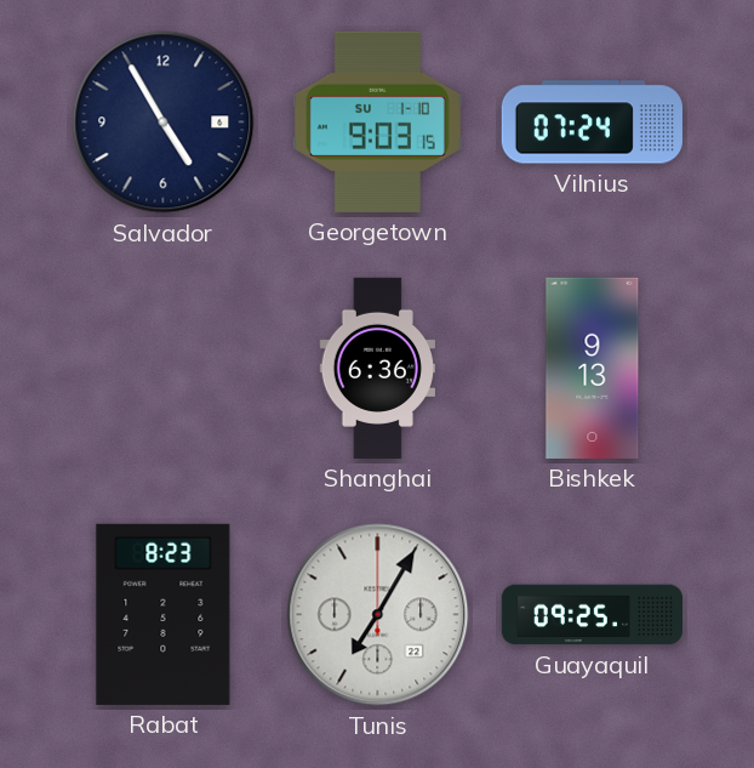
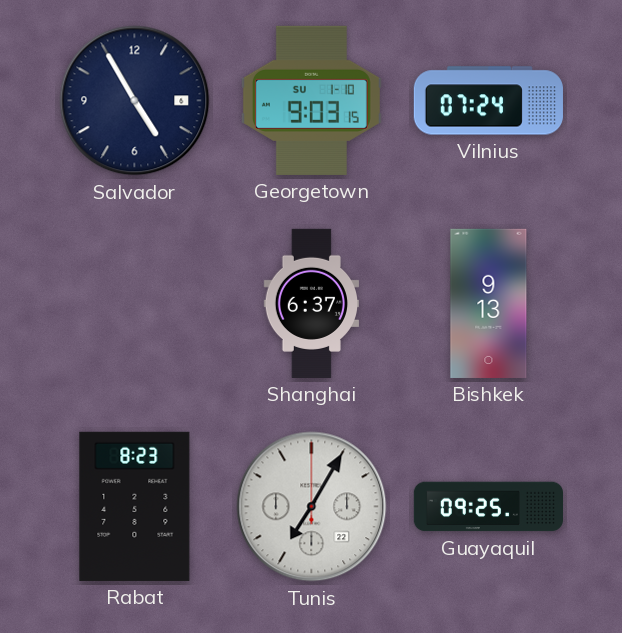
Shanghai: 6:36 -> 6:37 (311, 303)
